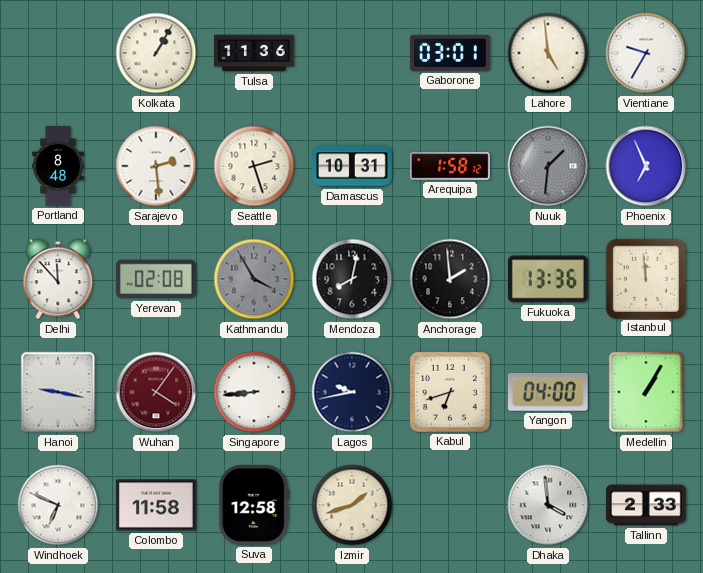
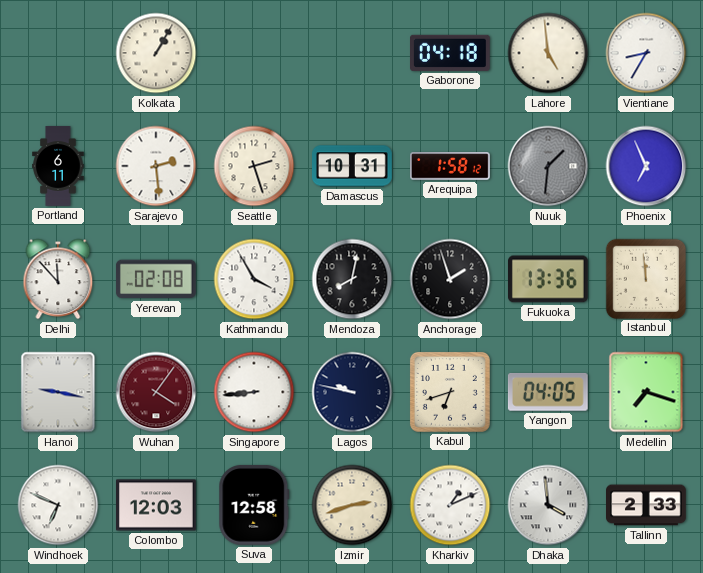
Tulsa: 11:36 -> none (254, 53)
Gaborone: 03:01 -> 04:18 (451, 53)
Vientiane: 9:35 -> 8:35 (646, 53)
Portland: 8:48 -> 6:11 (58, 166)
Kathmandu dial: grey -> white (254, 279)
Anchorage: 1:59 -> 1:57 (450, 279)
Lagos: 9:43 -> 9:47 (352, 392)
Yangon: 04:00 -> 04:05 (548, 392)
Medellin: 1:05 -> 7:18 (646, 392)
Colombo: 11:58 -> 12:03 (157, 505)
Izmir: 1:42 -> 2:42 (352, 505)
Kharkiv: none -> 1:11 (450, 505)
